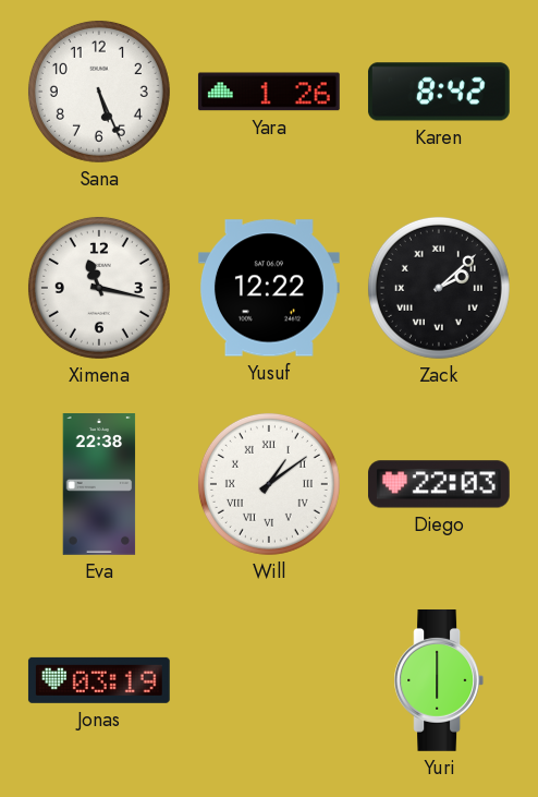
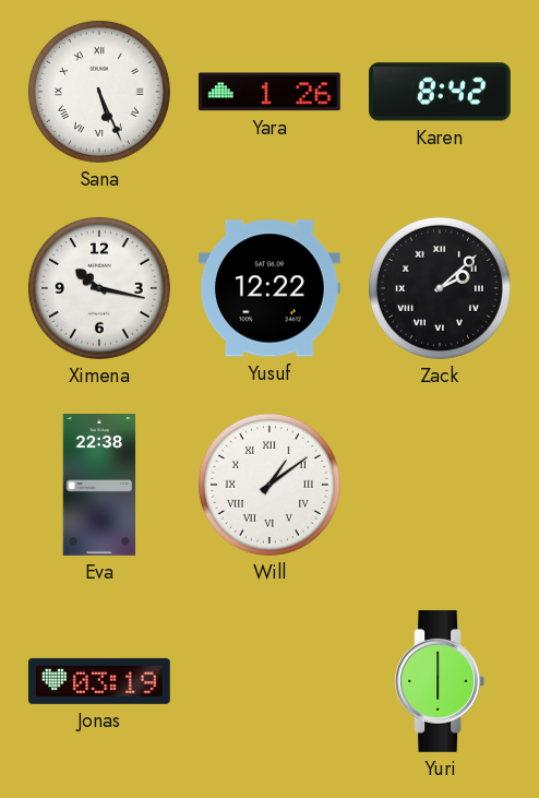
Sana numerals: Arabic -> Roman (99, 92)
Ximena: 11:17 -> 10:17 (99, 288)
Diego: 22:03 -> none (439, 484)
